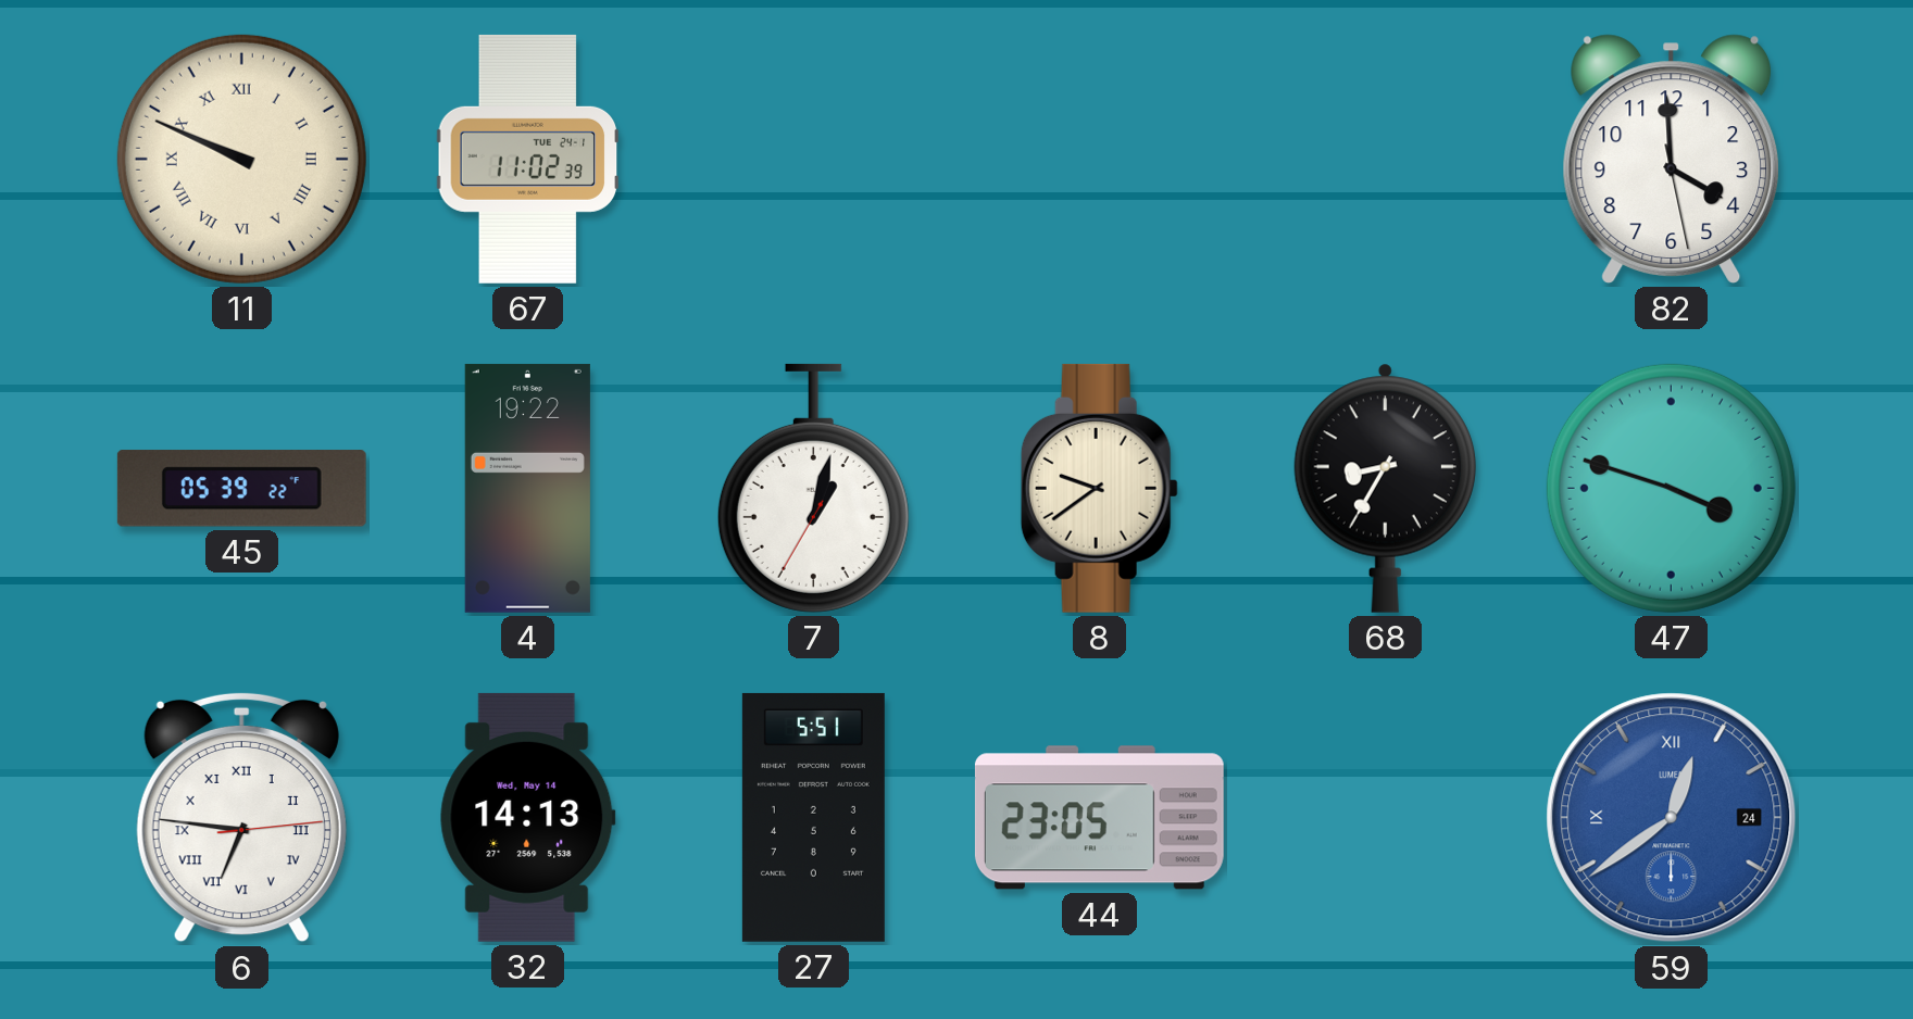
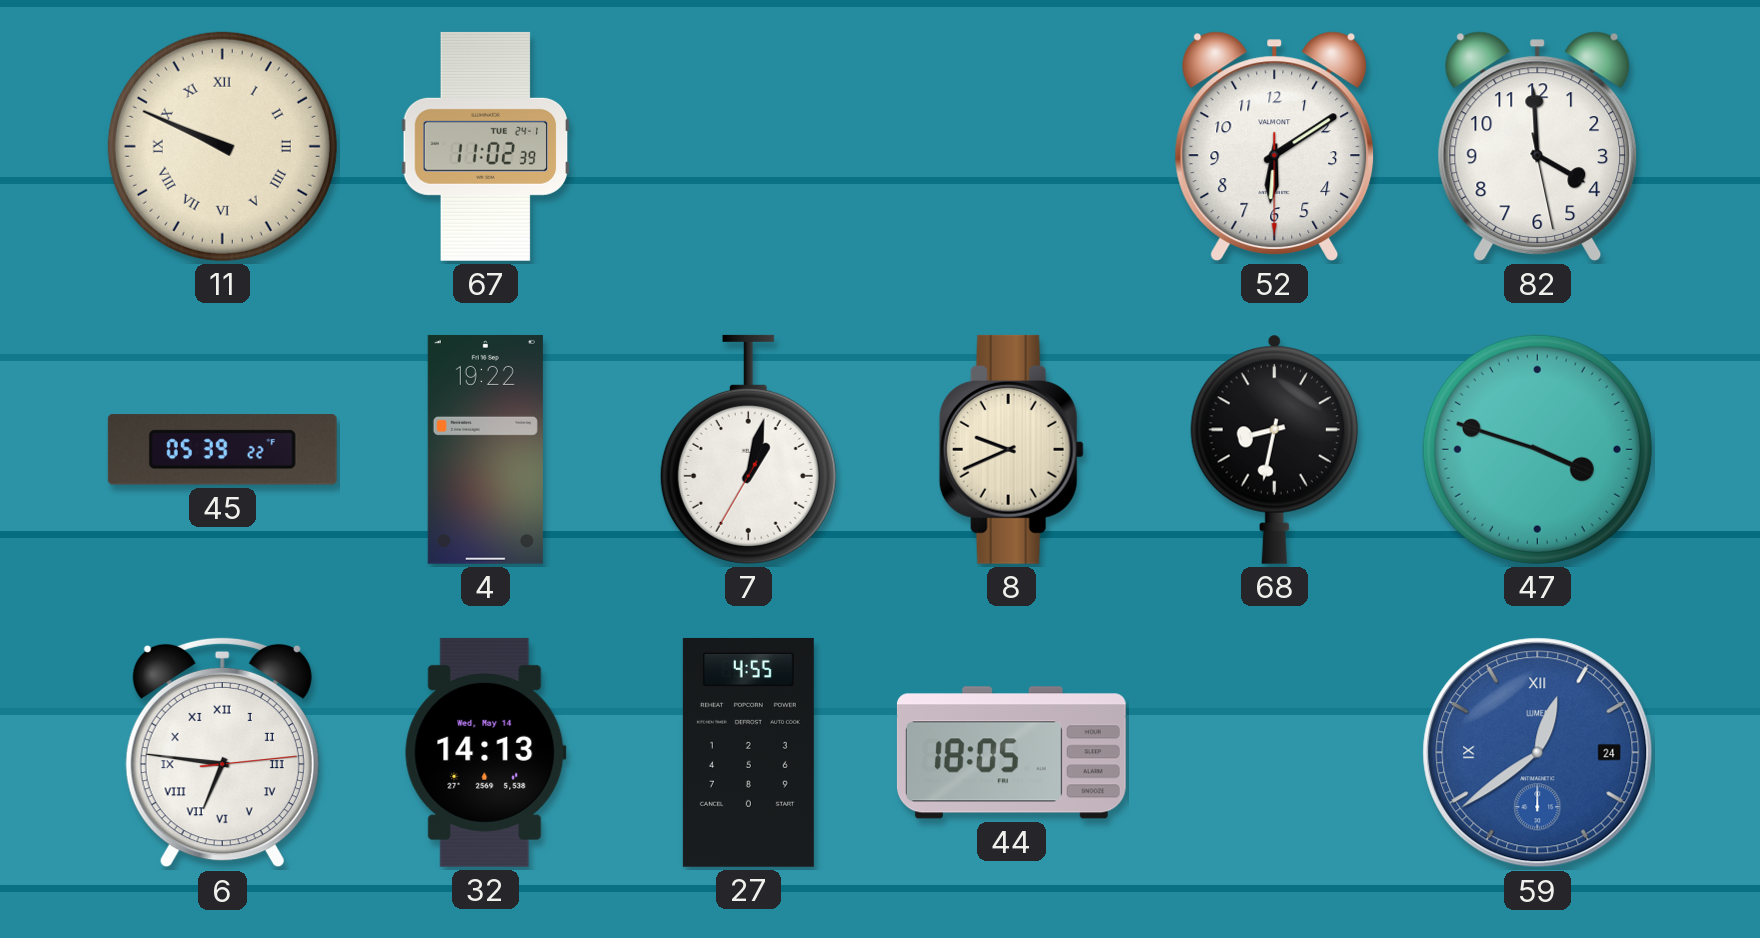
52: none -> 6:09 (1275, 146)
8: 9:39 -> 9:41 (1011, 449)
68: 8:35 -> 8:32 (1274, 449)
27: 5:51 -> 4:55 (748, 752)
44: 23:05 -> 18:05 (1011, 753)
